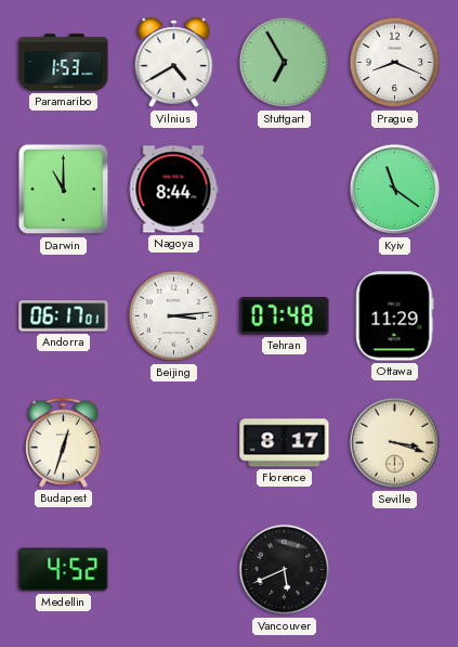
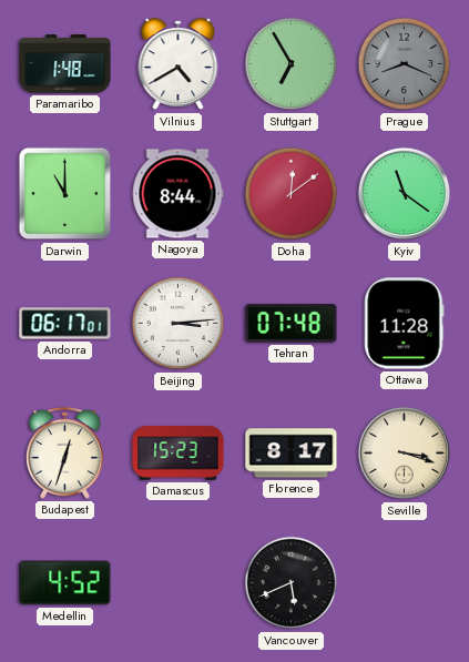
Paramaribo: 1:53 -> 1:48 (65, 64)
Prague dial: white -> grey (405, 64)
Doha: none -> 12:09 (292, 194)
Ottawa: 11:29 -> 11:28 (405, 324)
Damascus: none -> 15:23 (179, 454)
